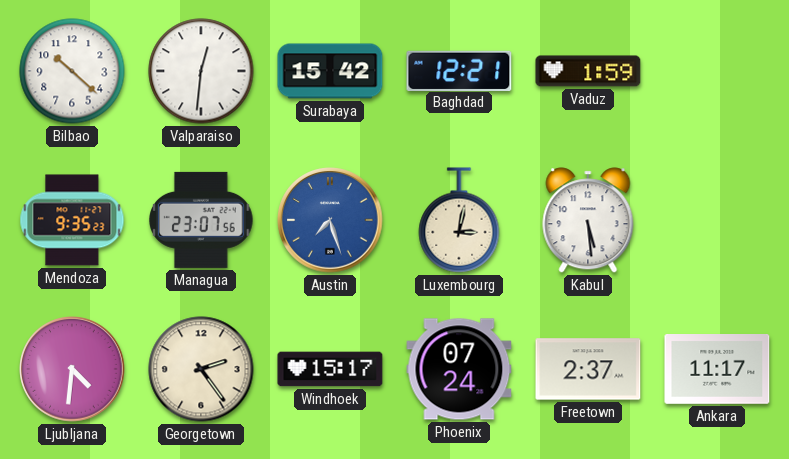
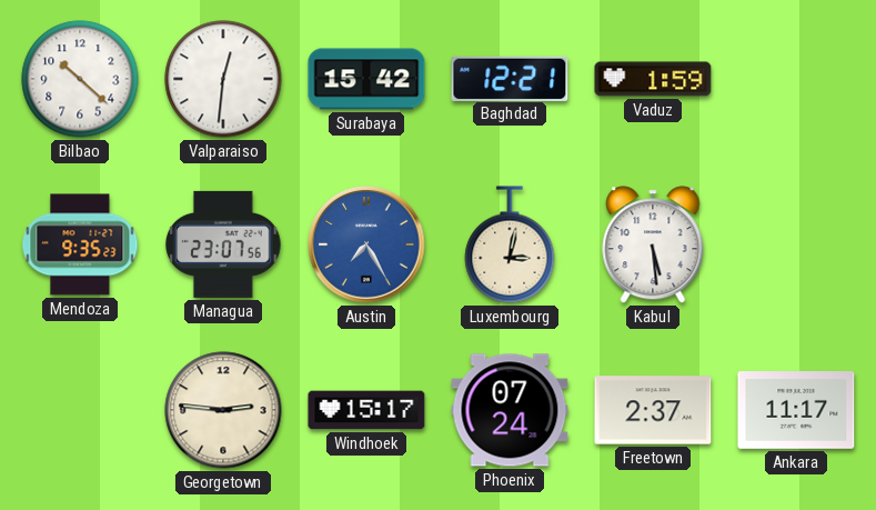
Austin: 7:27 -> 7:25 (366, 244)
Ljubljana: 4:31 -> none (72, 369)
Georgetown: 2:24 -> 2:46 (223, 410)
